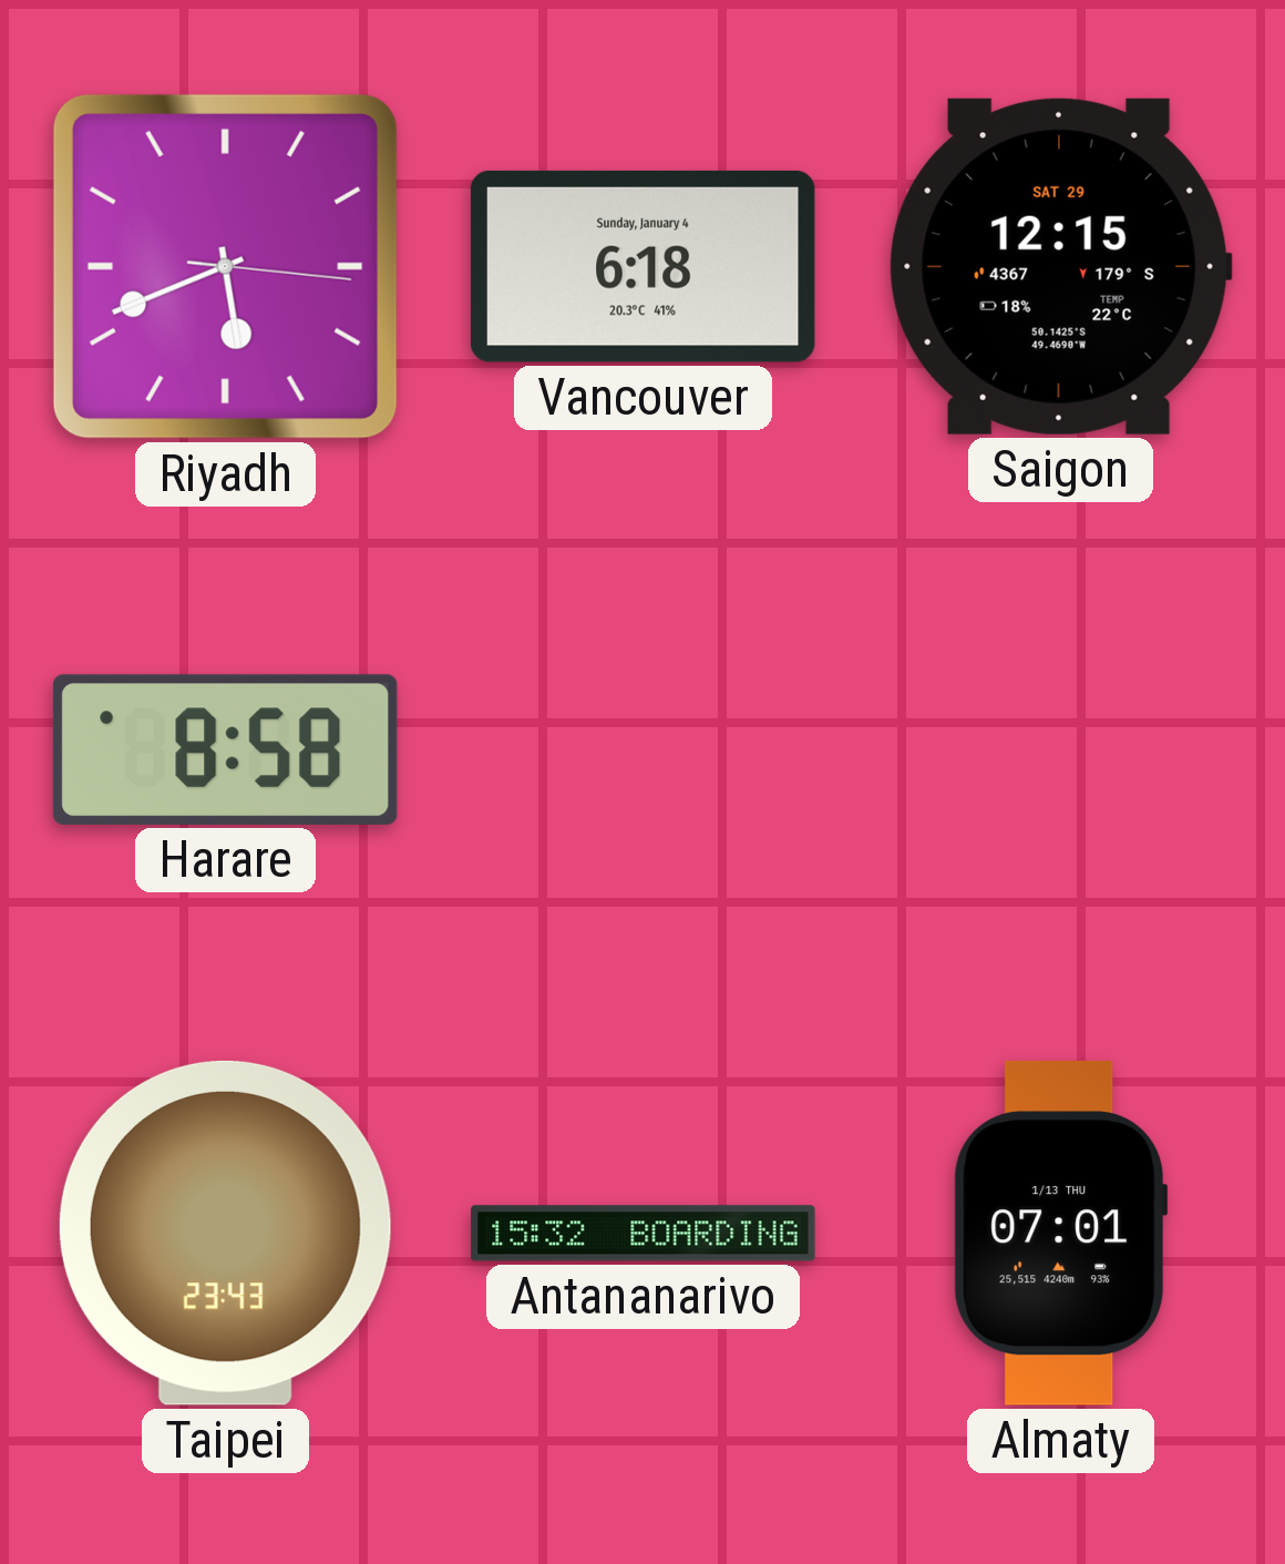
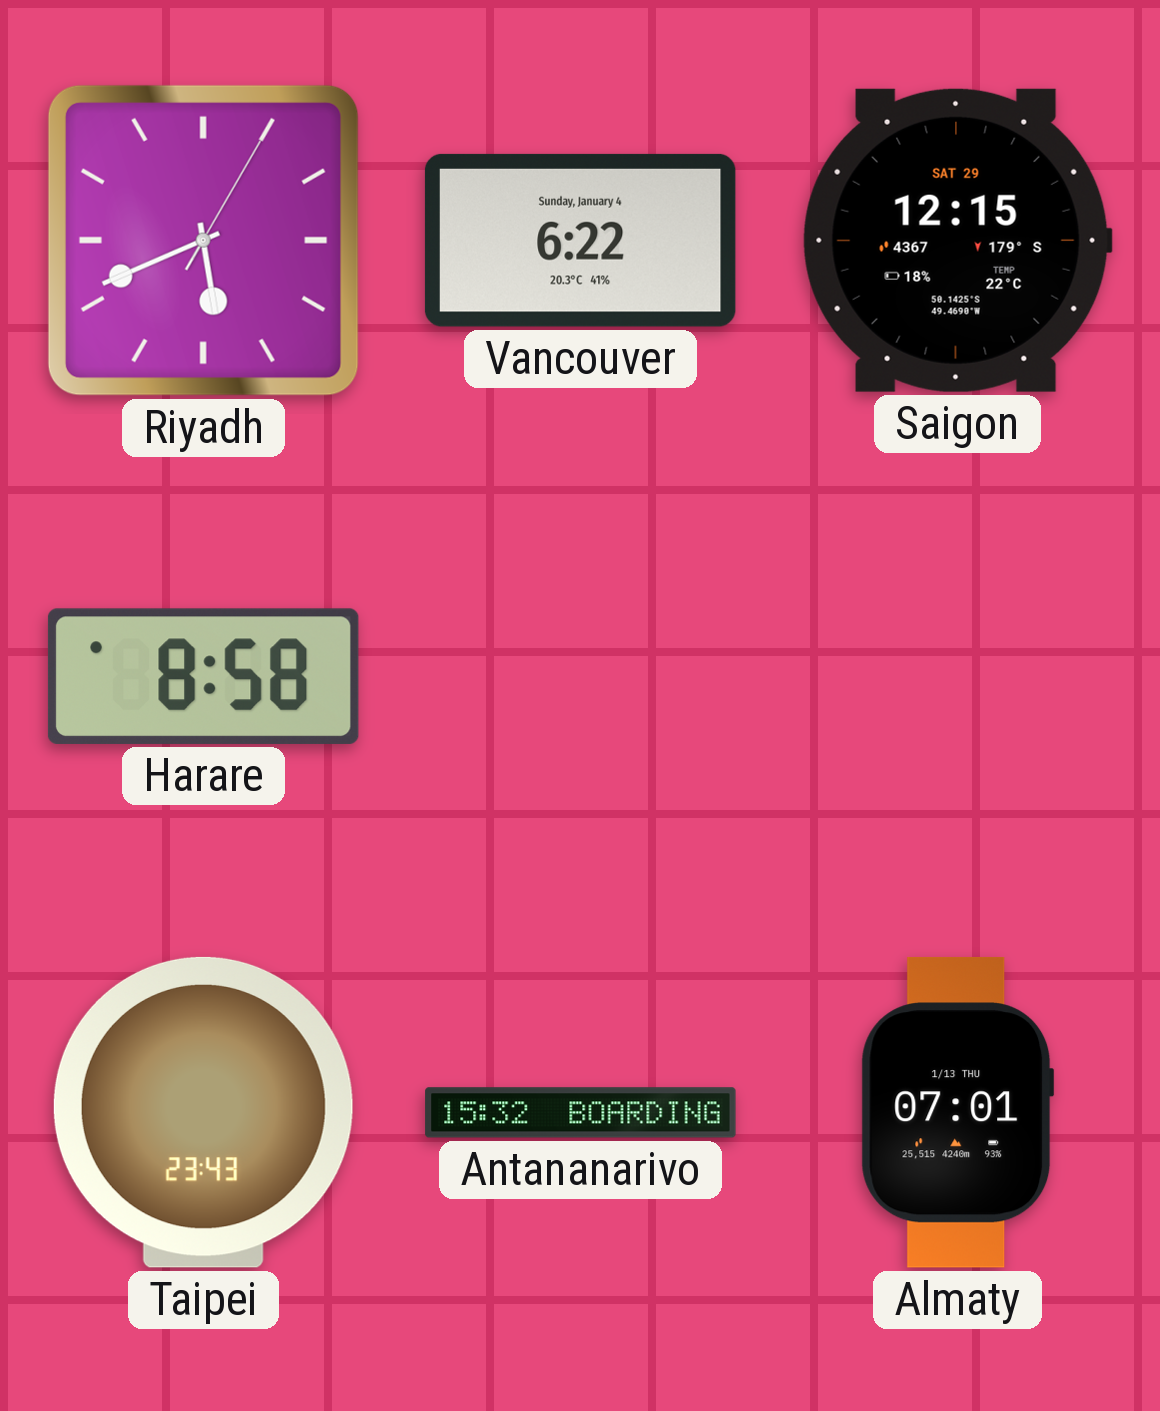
Riyadh: 5:41:16 -> 5:41:05 (203, 240)
Vancouver: 6:18 -> 6:22 (580, 240)
